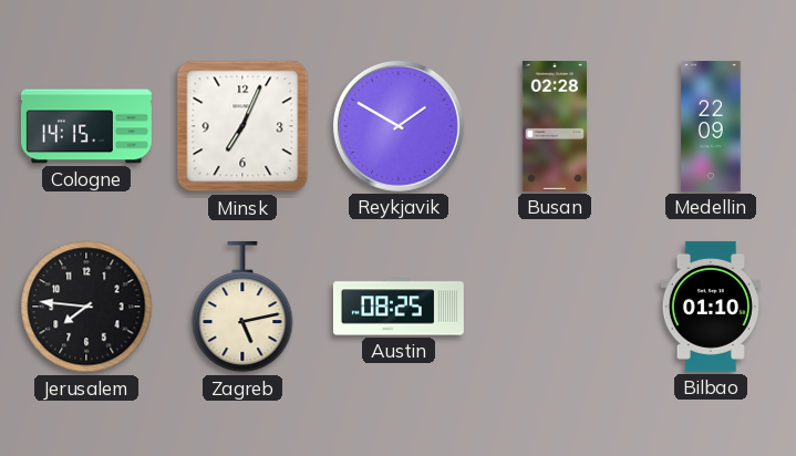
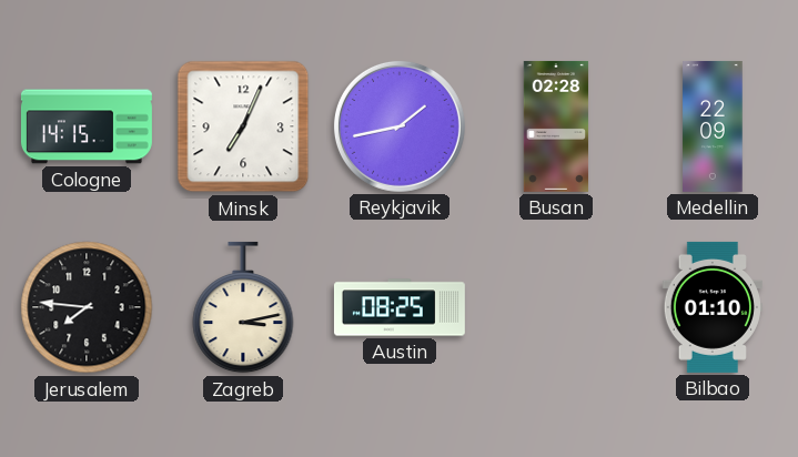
Reykjavik: 1:50 -> 1:43 (400, 126)
Zagreb: 5:13 -> 3:13 (243, 307)
